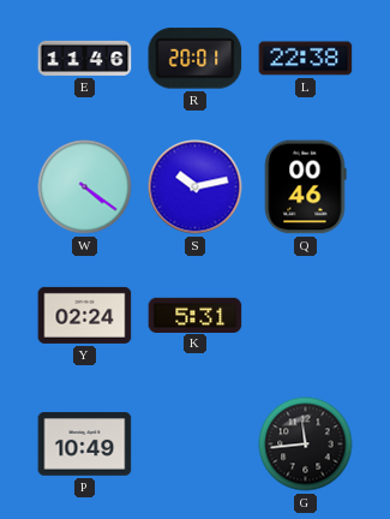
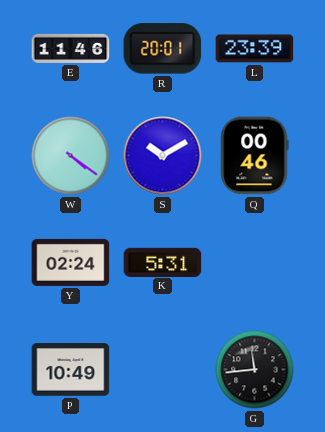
L: 22:38 -> 23:39 (255, 49)
S: 10:13 -> 10:10 (163, 156)
